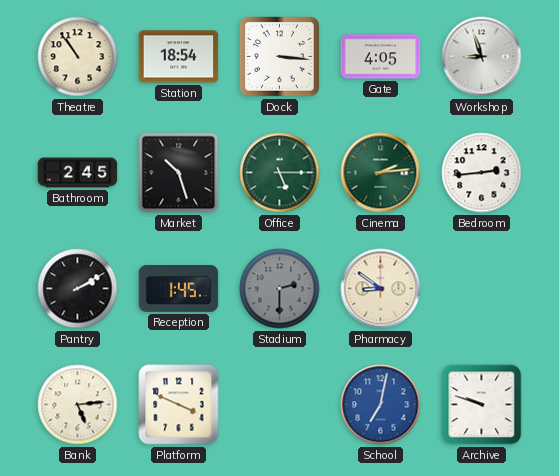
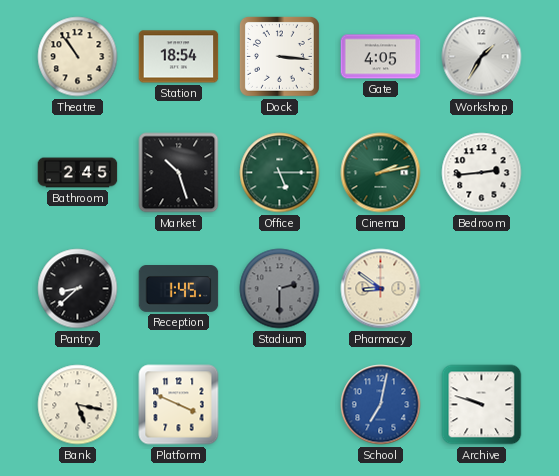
Workshop: 8:57 -> 1:35 (482, 57)
Cinema: 2:14 -> 2:13 (381, 173)
Pantry: 2:10 -> 8:38 (78, 289)
Bank: 5:14 -> 5:17 (78, 405)
